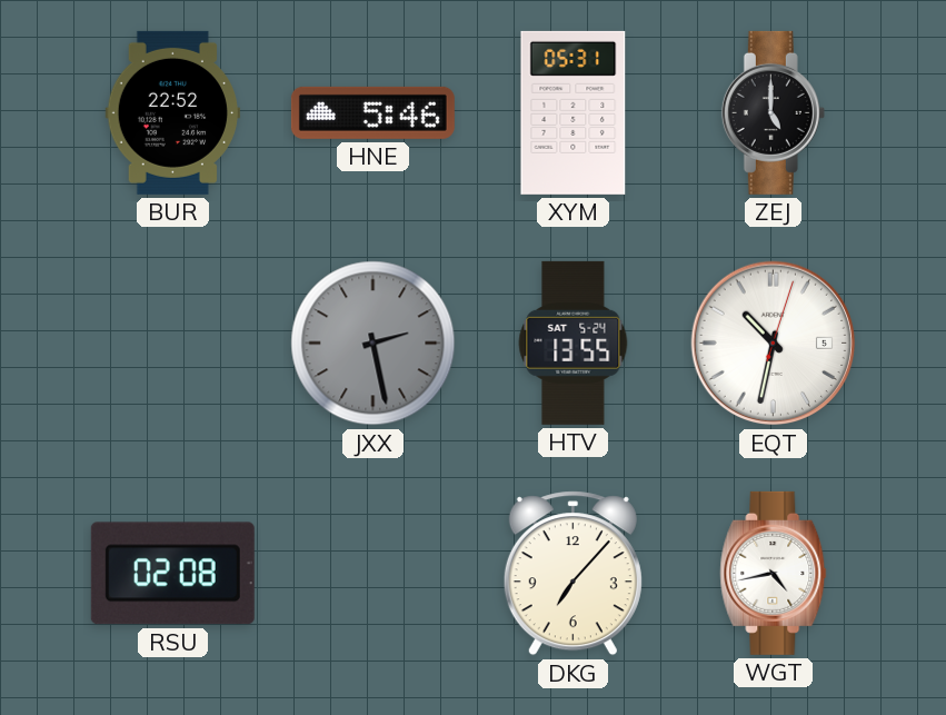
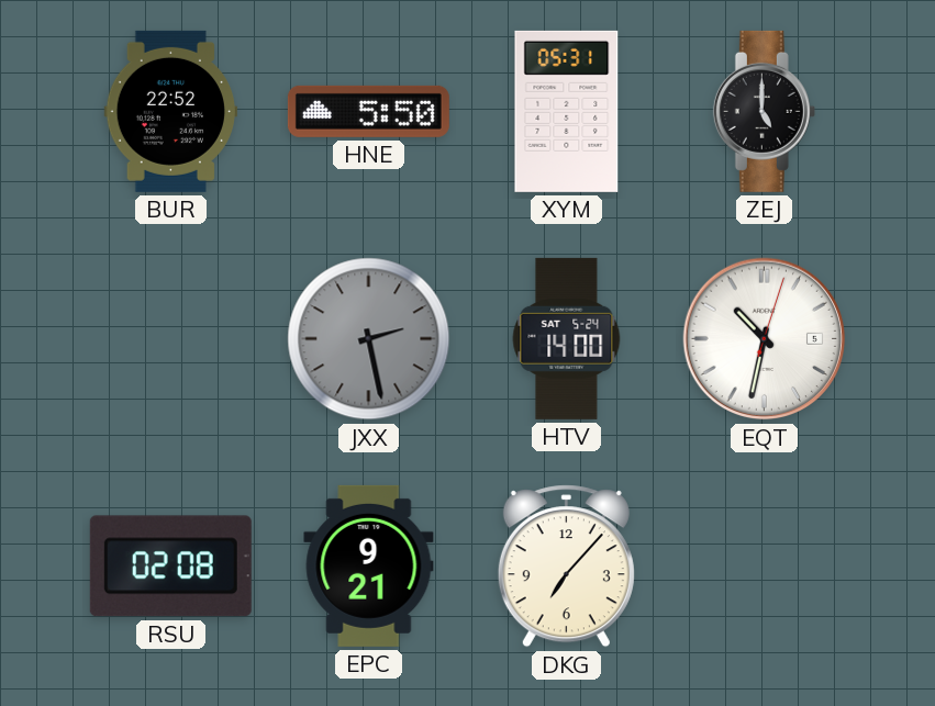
HNE: 5:46 -> 5:50 (368, 111)
HTV: 13:55 -> 14:00 (567, 338)
EPC: none -> 9:21 (369, 565)
WGT: 4:43 -> none (774, 573)
